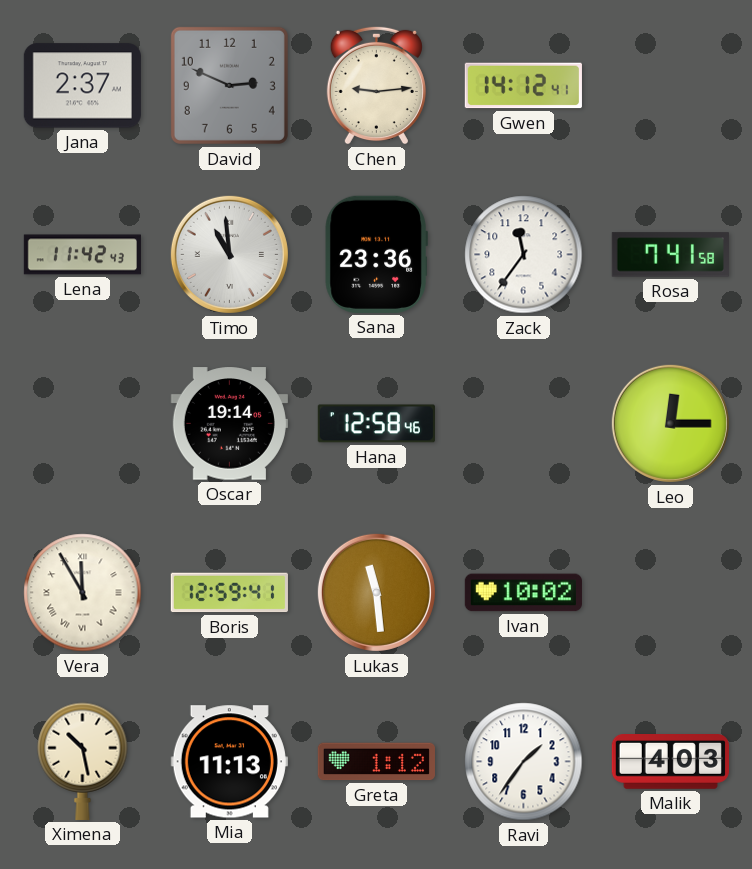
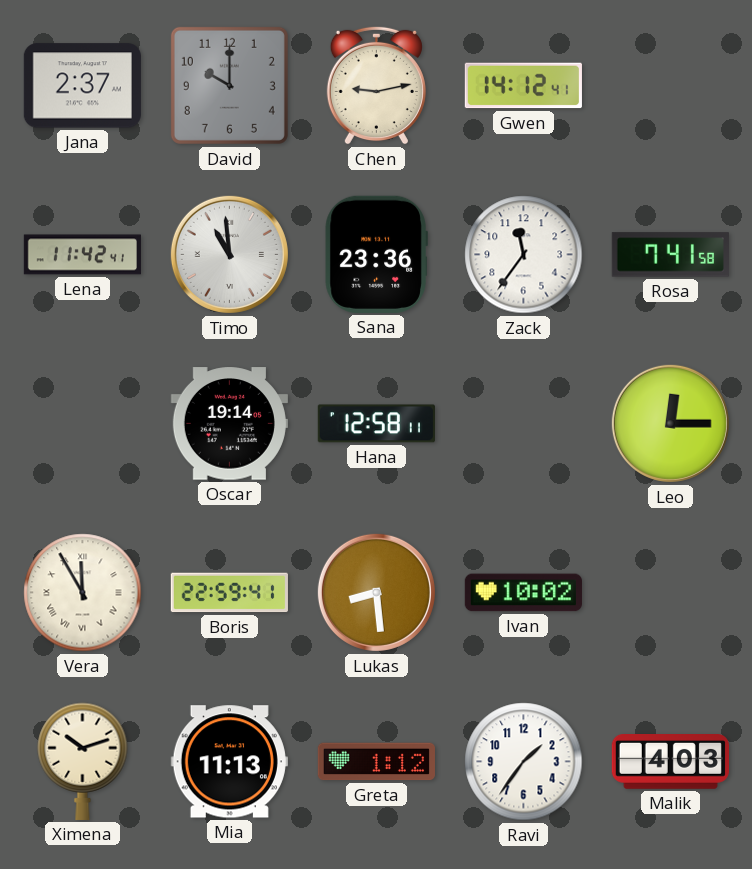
David: 2:49 -> 10:00 (229, 85)
Chen: 9:14 -> 9:13 (376, 85)
Lena: 11:42:43 -> 11:42:41 (82, 255)
Hana: 12:58:46 -> 12:58:11 (376, 424)
Boris: 12:59 -> 22:59 (229, 593)
Lukas: 11:29 -> 8:29 (376, 592)
Ximena: 10:28 -> 10:12 (83, 761)
